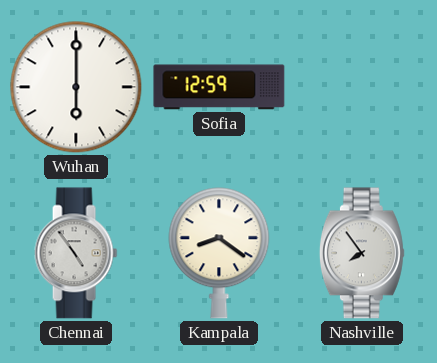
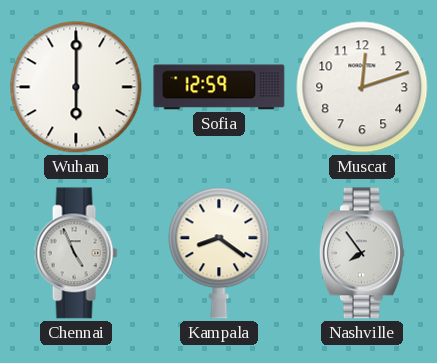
Muscat: none -> 12:12 (362, 87)
Chennai: 4:54 -> 4:56 (76, 253)
